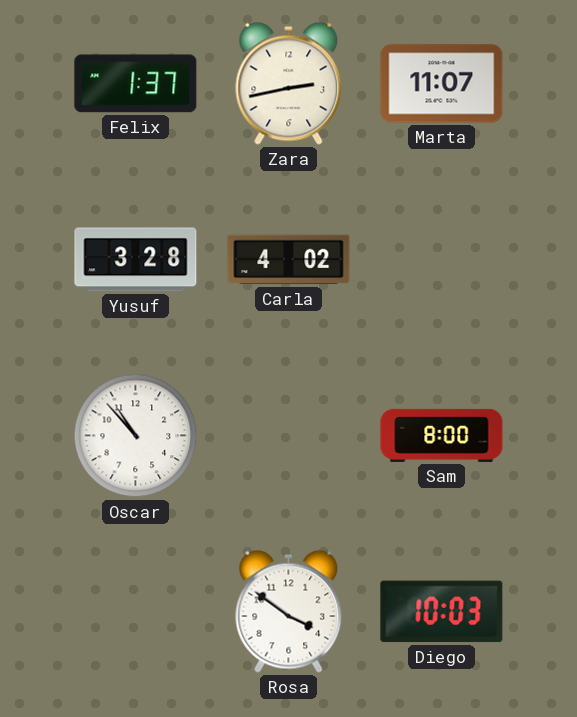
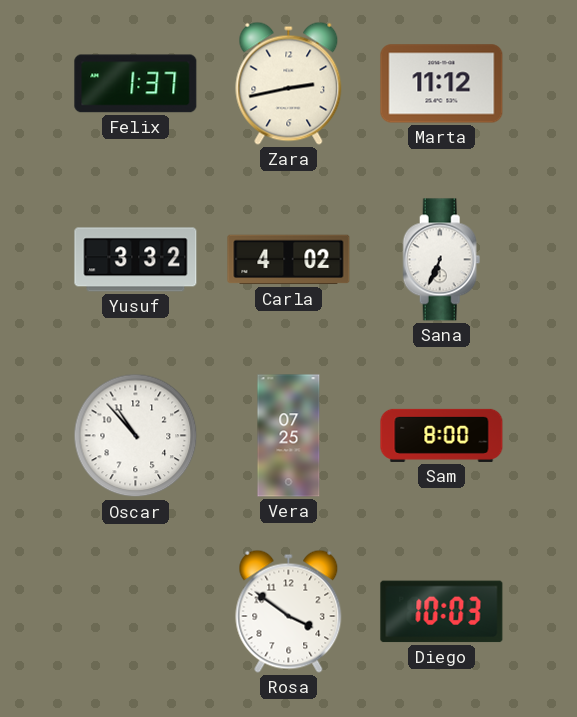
Marta: 11:07 -> 11:12 (442, 84)
Yusuf: 3:28 -> 3:32 (136, 260)
Sana: none -> 6:34 (442, 260)
Vera: none -> 07:25 (289, 436)
